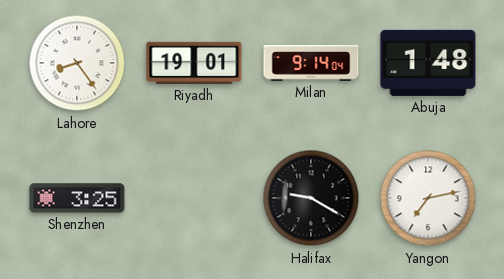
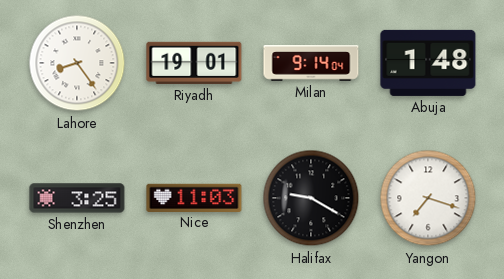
Nice: none -> 11:03 (194, 197)
Yangon: 7:13 -> 7:18 (428, 198)
